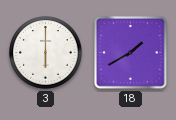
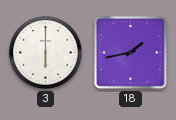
18: 1:40 -> 1:43 (130, 52)
